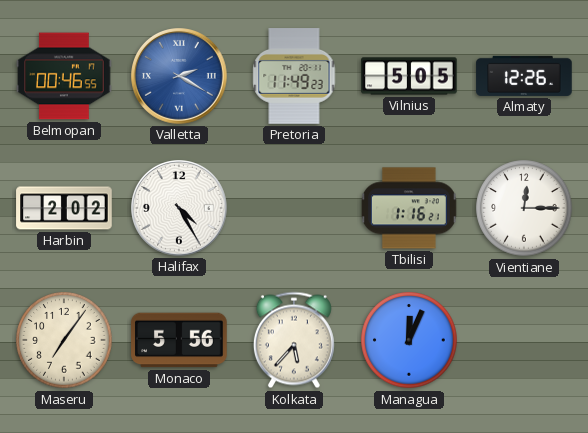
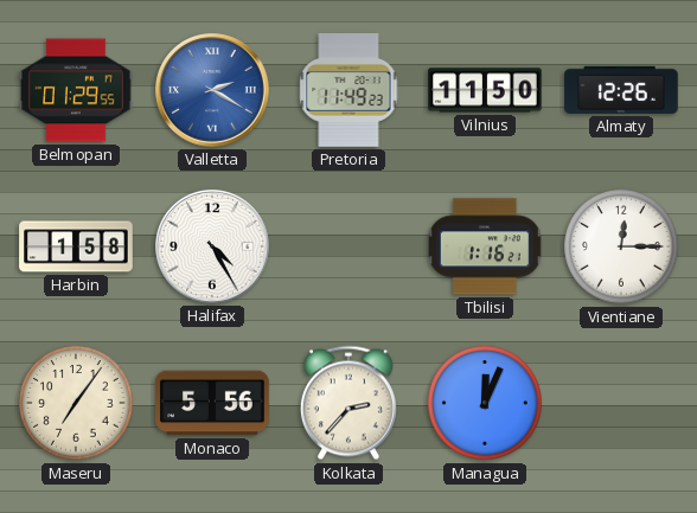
Belmopan: 00:46 -> 01:29 (76, 90)
Vilnius: 5:05 -> 11:50 (485, 90)
Harbin: 2:02 -> 1:58 (76, 246)
Kolkata: 5:37 -> 2:37 (348, 403)
